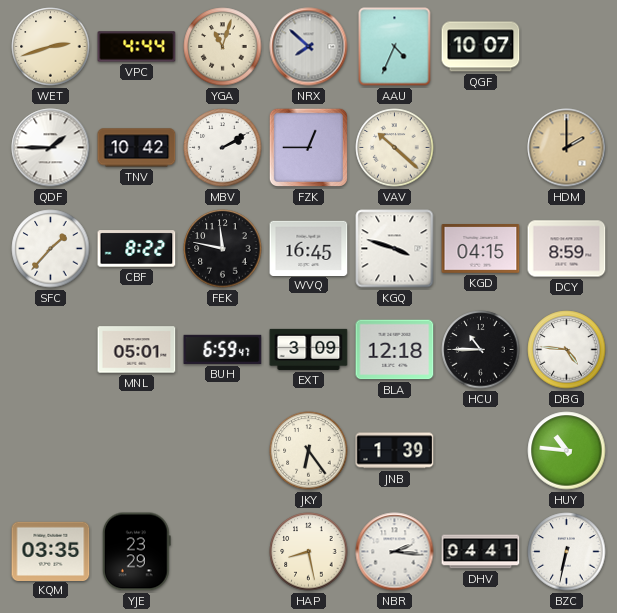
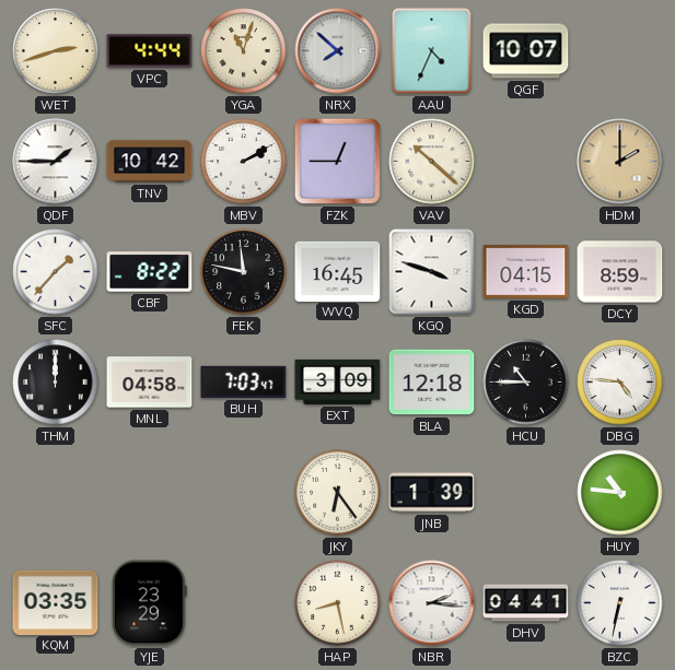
THM: none -> 12:00 (56, 383)
MNL: 05:01 -> 04:58 (150, 383)
BUH: 6:59 -> 7:03 (244, 381)
